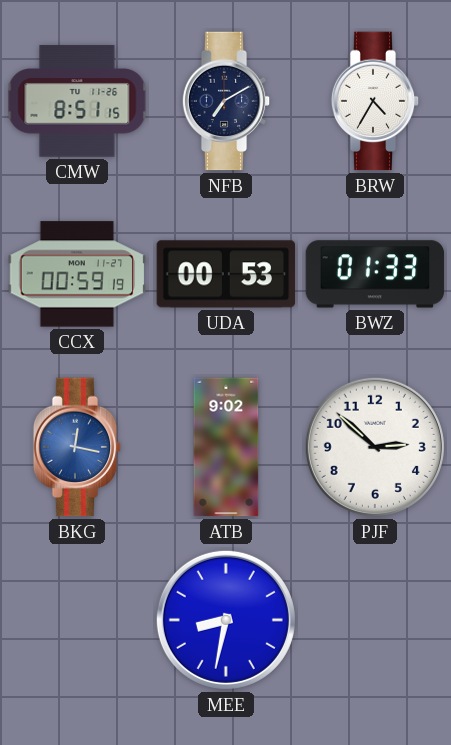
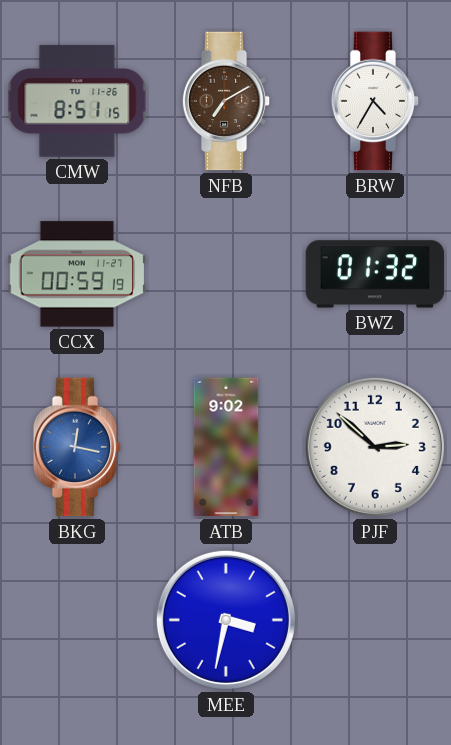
NFB dial: navy -> brown (226, 101)
UDA: 00:53 -> none (226, 274)
BWZ: 01:33 -> 01:32 (375, 274)
MEE: 8:32 -> 3:32 (226, 620)
